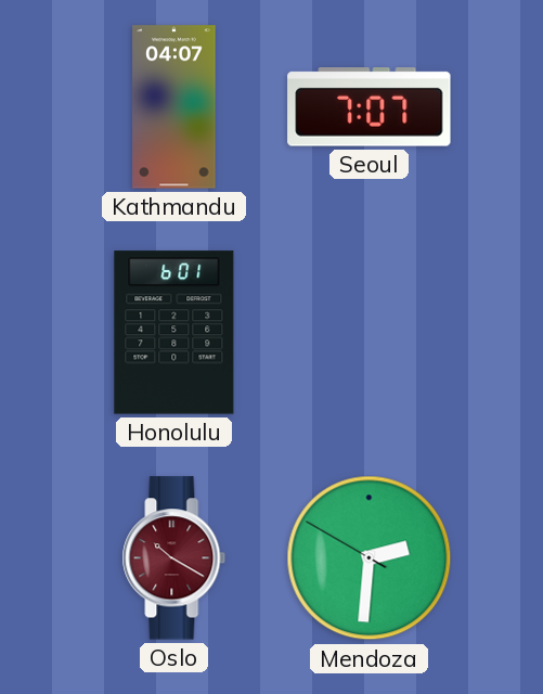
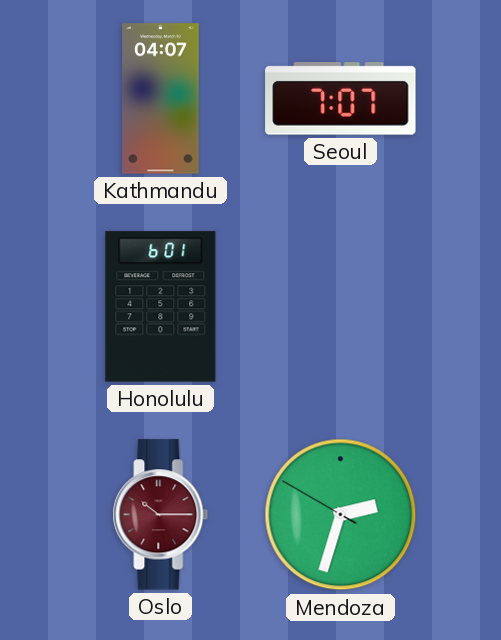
Oslo: 10:20 -> 10:15 (161, 515)
Mendoza: 2:30 -> 2:32 (341, 515)
